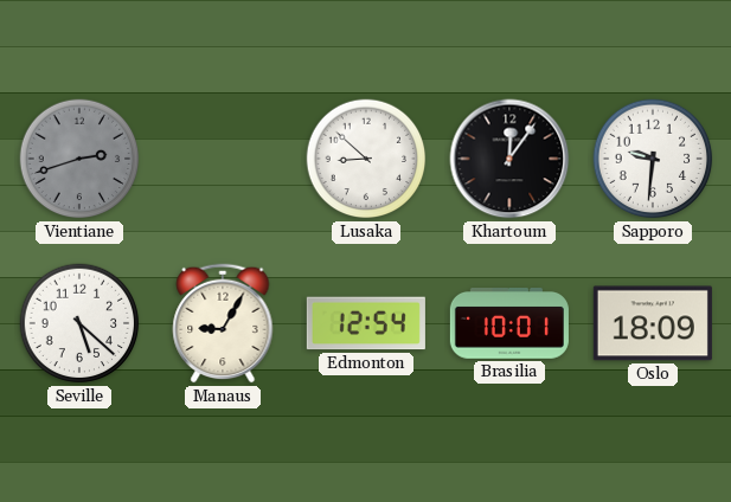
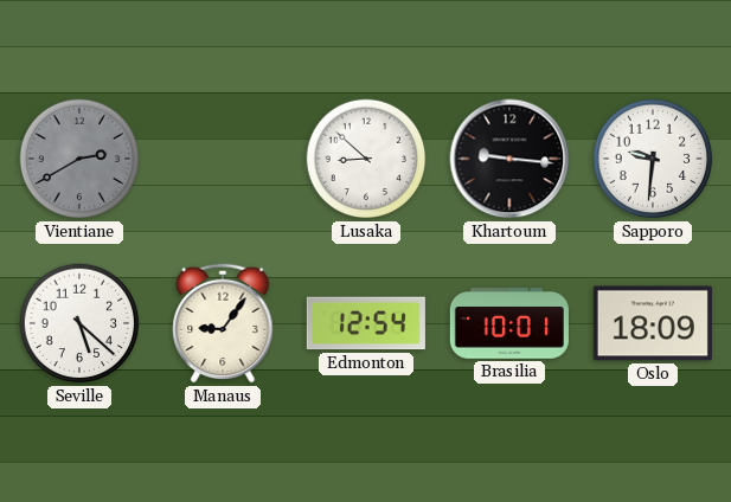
Vientiane: 2:42 -> 2:40 (79, 159)
Khartoum: 12:06 -> 9:16 (509, 159)
Manaus: 9:05 -> 9:06 (223, 323)
